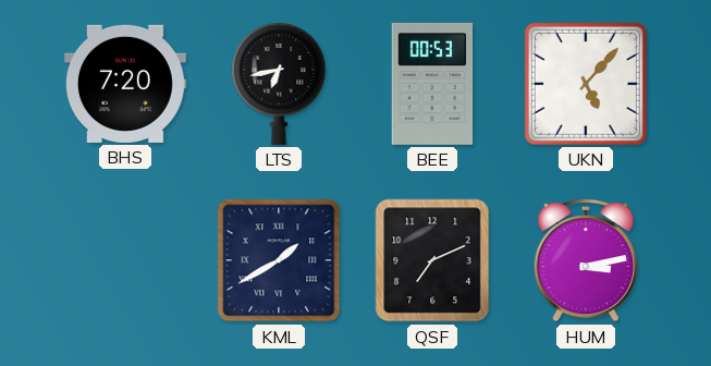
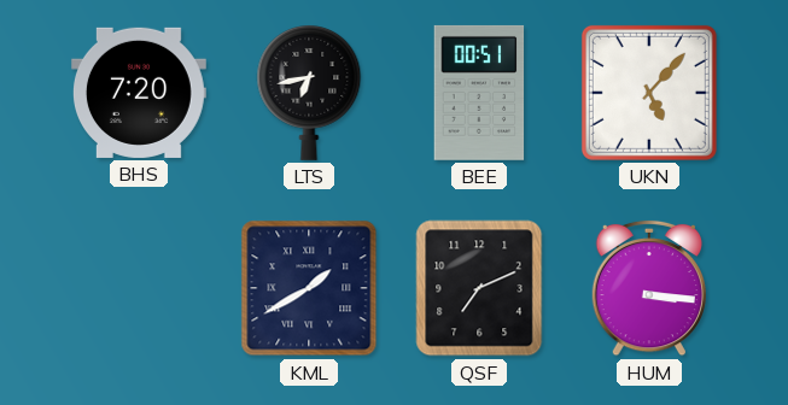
BEE: 00:53 -> 00:51 (479, 93)
HUM: 3:13 -> 3:16 (648, 288)
